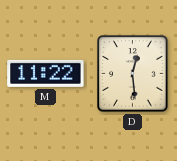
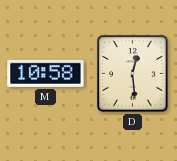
M: 11:22 -> 10:58 (46, 73)
